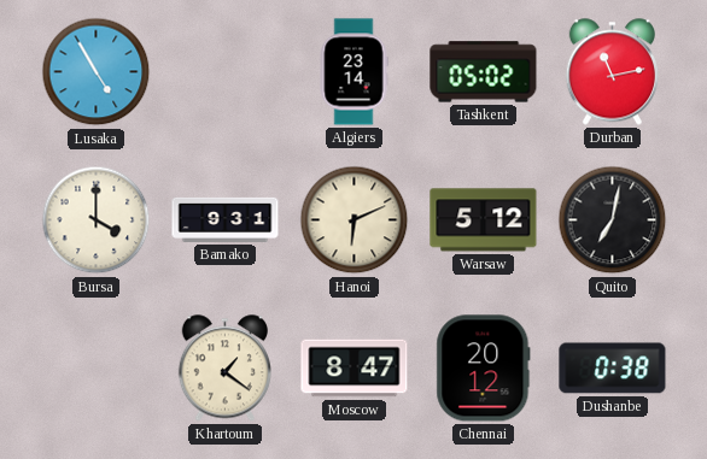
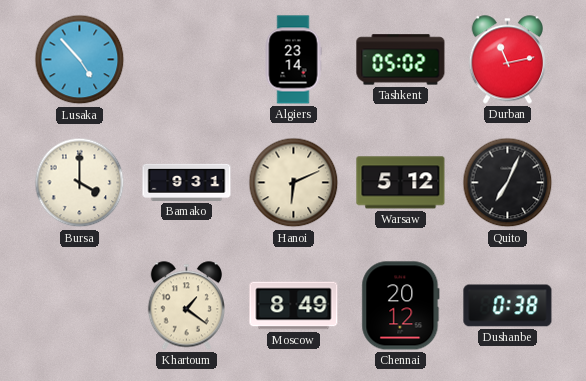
Lusaka: 4:55 -> 4:53 (80, 60)
Quito: 7:02 -> 7:04 (508, 183)
Moscow: 8:47 -> 8:49 (294, 306)
